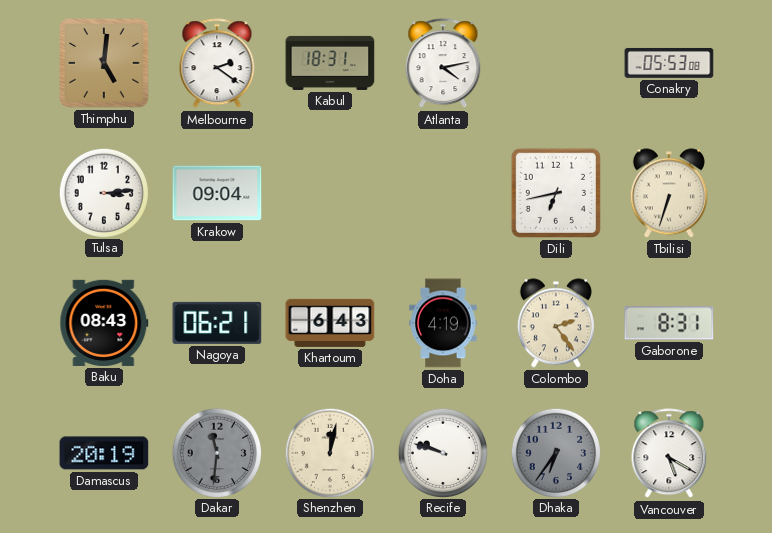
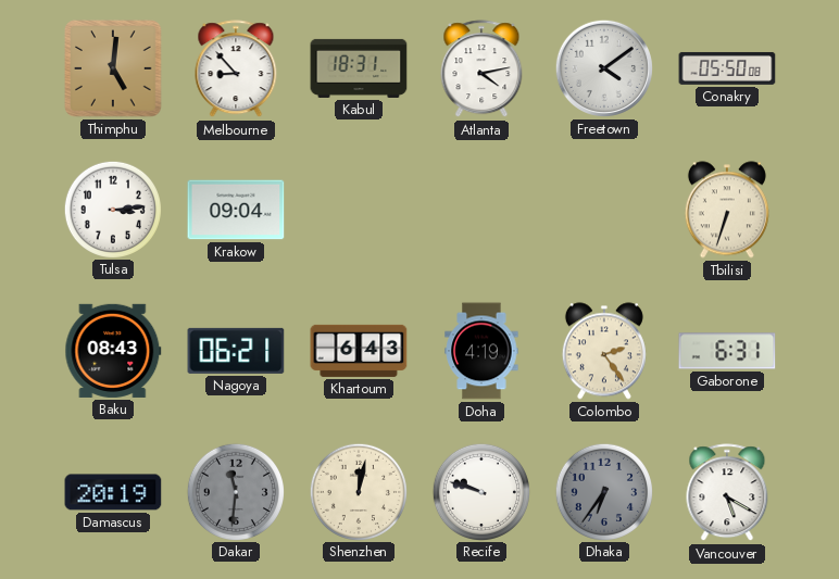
Melbourne: 2:21 -> 8:53 (236, 70)
Freetown: none -> 4:09 (604, 68)
Conakry: 05:53 -> 05:50 (727, 68)
Dili: 6:43 -> none (556, 193)
Gaborone: 8:31 -> 6:31 (727, 351)
